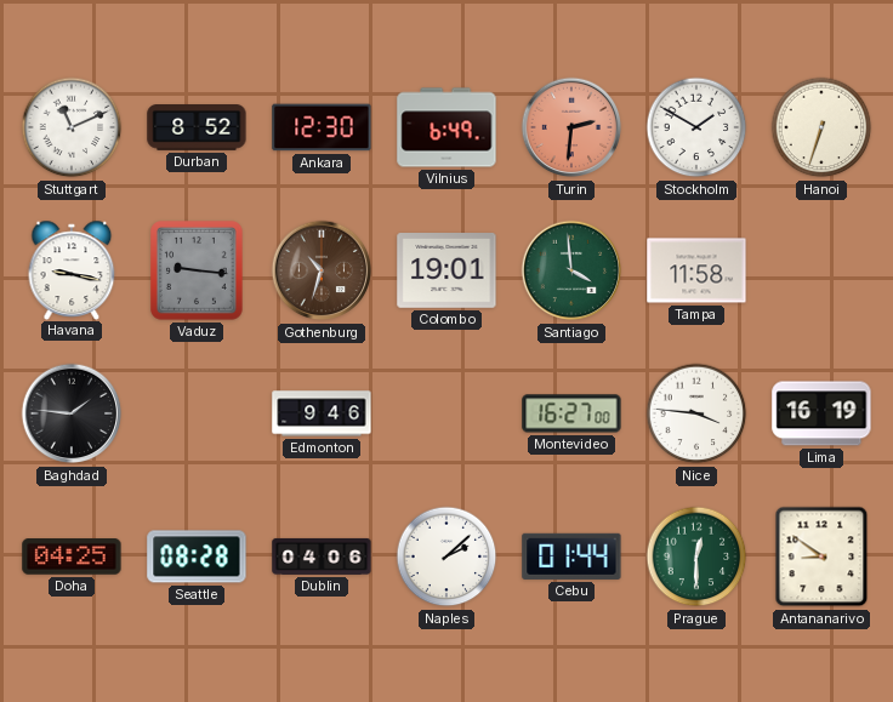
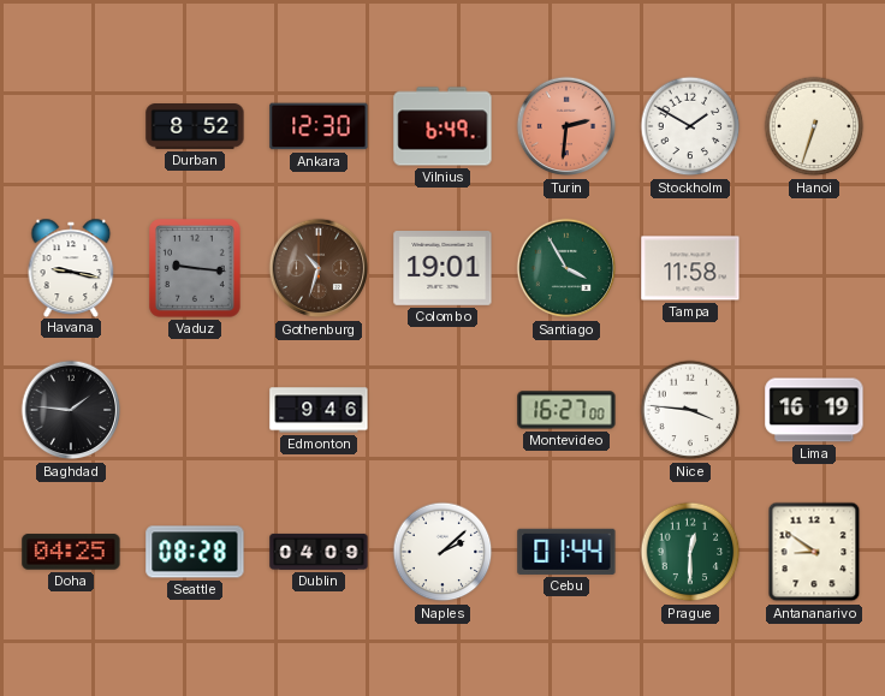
Stuttgart: 11:11 -> none (72, 127)
Santiago: 3:59 -> 3:55 (566, 268)
Dublin: 04:06 -> 04:09 (319, 552)
